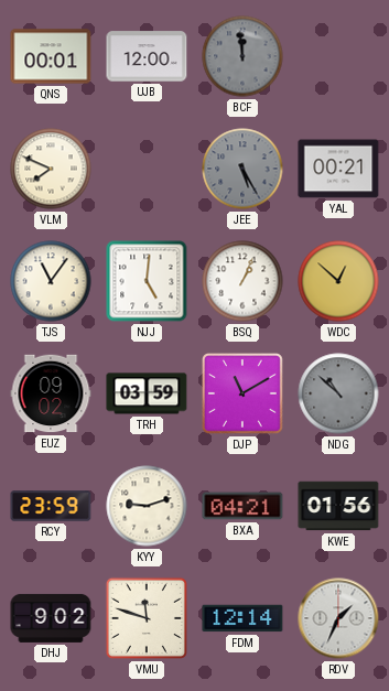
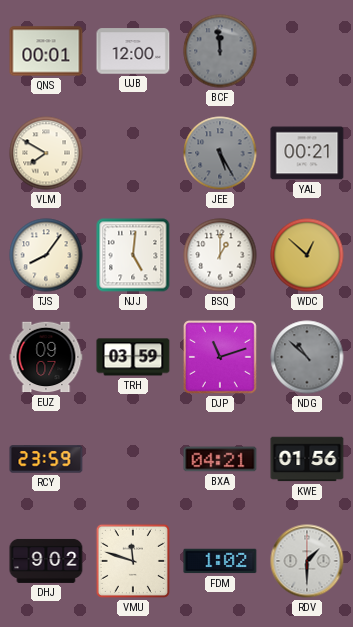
VLM: 7:49 -> 7:50 (46, 153)
TJS: 11:06 -> 8:06 (46, 255)
BSQ: 1:04 -> 1:00 (220, 255)
EUZ: 09:02 -> 09:07 (46, 357)
DJP: 11:10 -> 11:12 (221, 358)
KYY: 9:12 -> none (147, 506)
FDM: 12:14 -> 1:02 (220, 561)
RDV: 1:34 -> 1:30 (307, 561)
